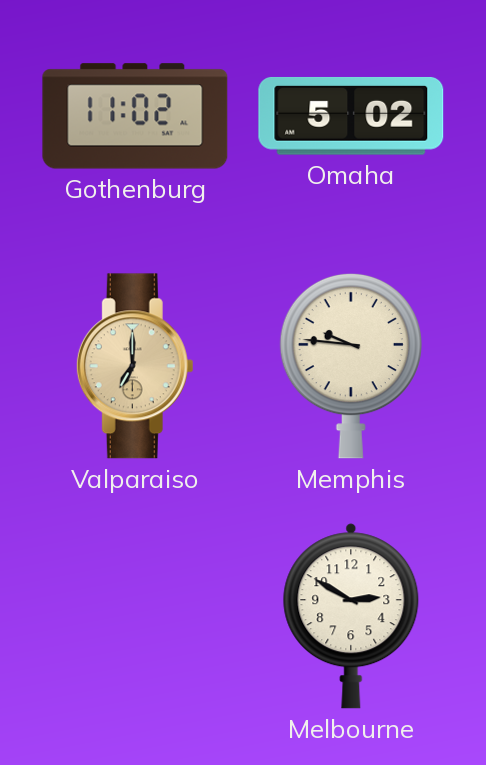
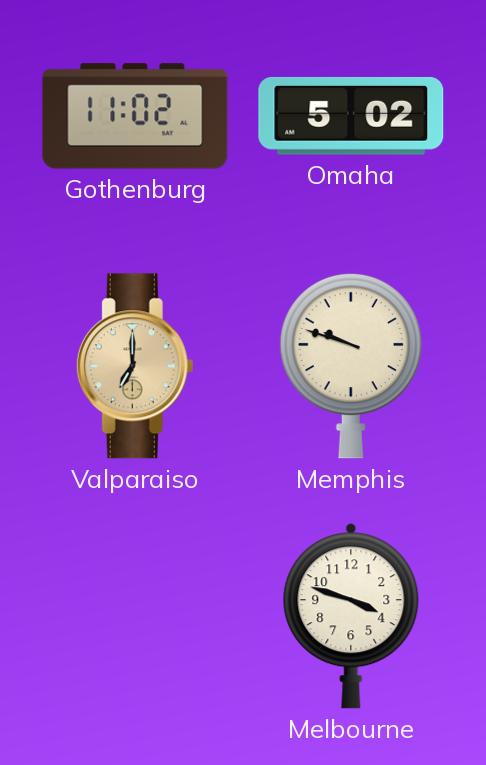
Memphis: 9:46 -> 9:48 (351, 366)
Melbourne: 2:50 -> 3:48 (351, 616)
